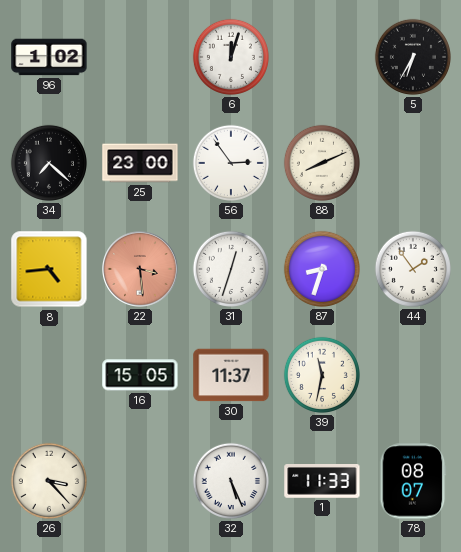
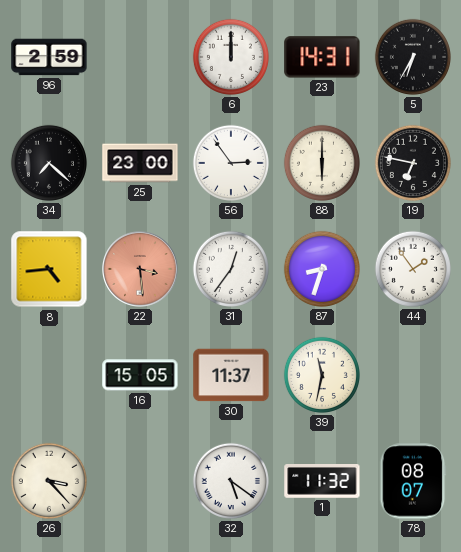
96: 1:02 -> 2:59 (49, 57)
6: 12:03 -> 12:00 (231, 57)
23: none -> 14:31 (322, 57)
88: 8:11 -> 6:00 (322, 163)
19: none -> 6:47 (413, 163)
31: 12:33 -> 12:36 (231, 269)
32: 5:26 -> 5:21 (231, 481)
1: 11:33 -> 11:32 (322, 482)
